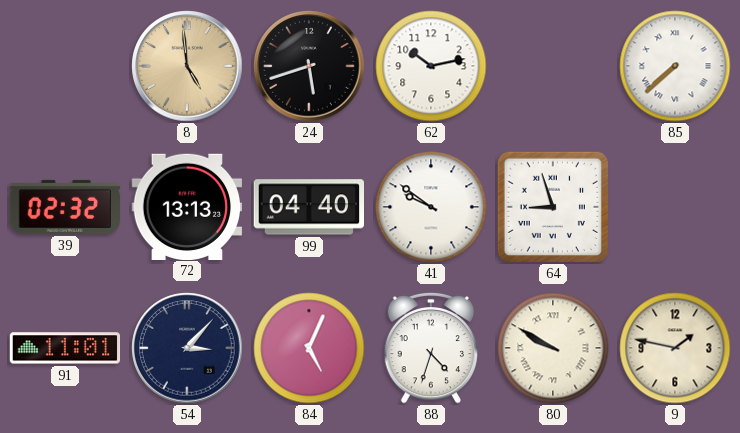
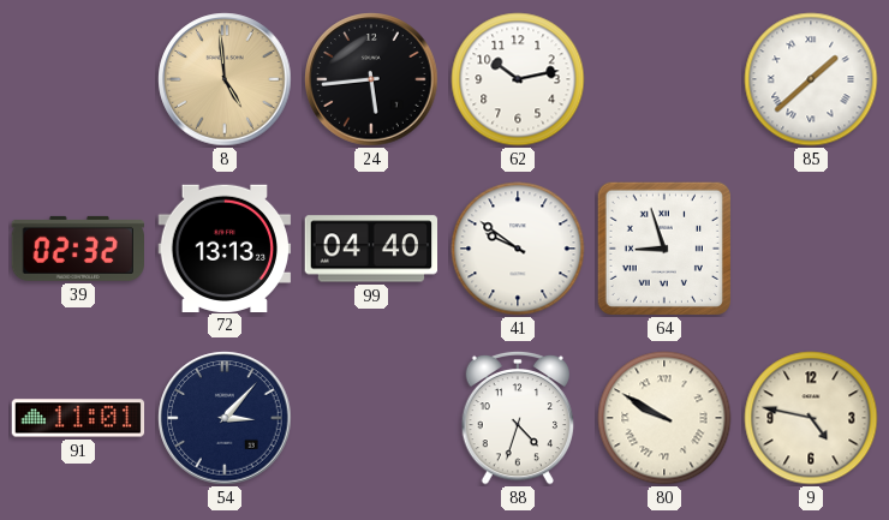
24: 5:42 -> 5:44 (371, 79)
85: 7:38 -> 1:38 (811, 79)
84: 5:04 -> none (309, 348)
9: 1:47 -> 4:47 (811, 418)
